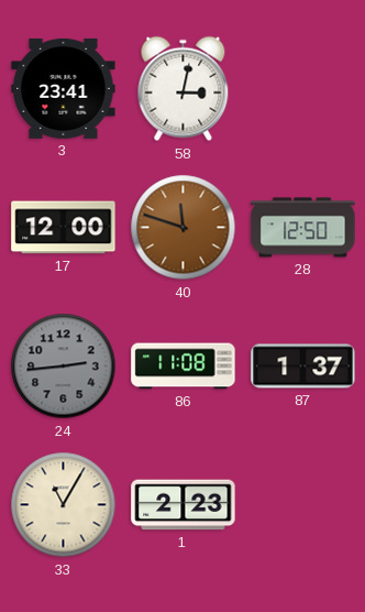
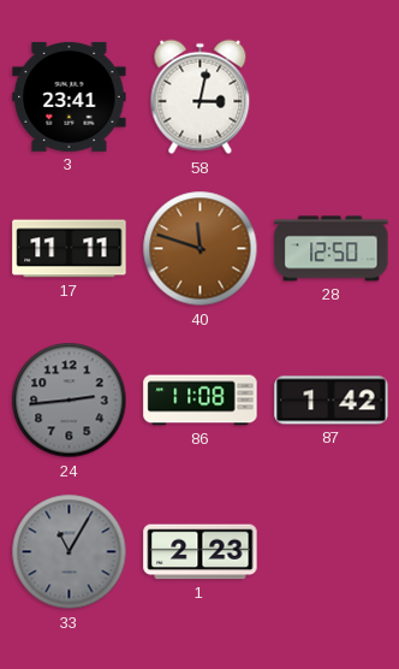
17: 12:00 -> 11:11 (70, 249)
87: 1:37 -> 1:42 (332, 401)
33 dial: cream -> grey (70, 552)
